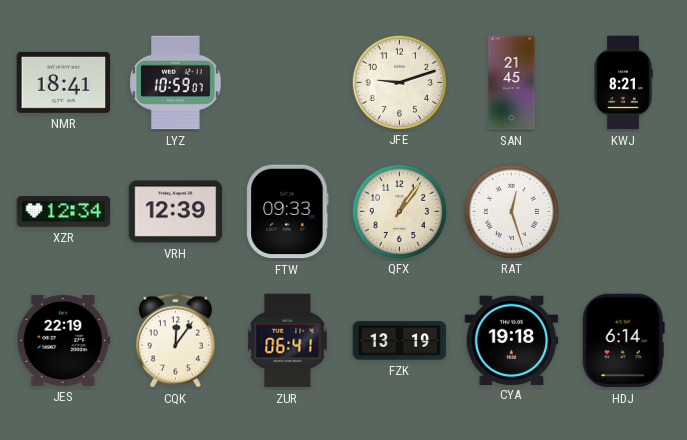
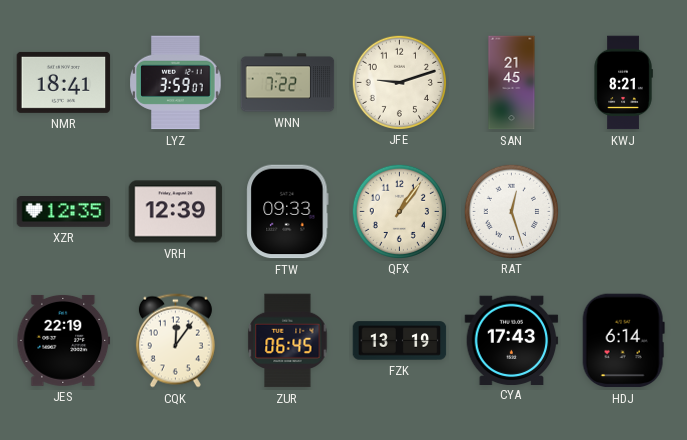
LYZ: 10:59 -> 3:59 (176, 83)
WNN: none -> 7:22 (288, 83)
XZR: 12:34 -> 12:35 (64, 212)
ZUR: 06:41 -> 06:45 (288, 341)
CYA: 19:18 -> 17:43 (512, 340)
